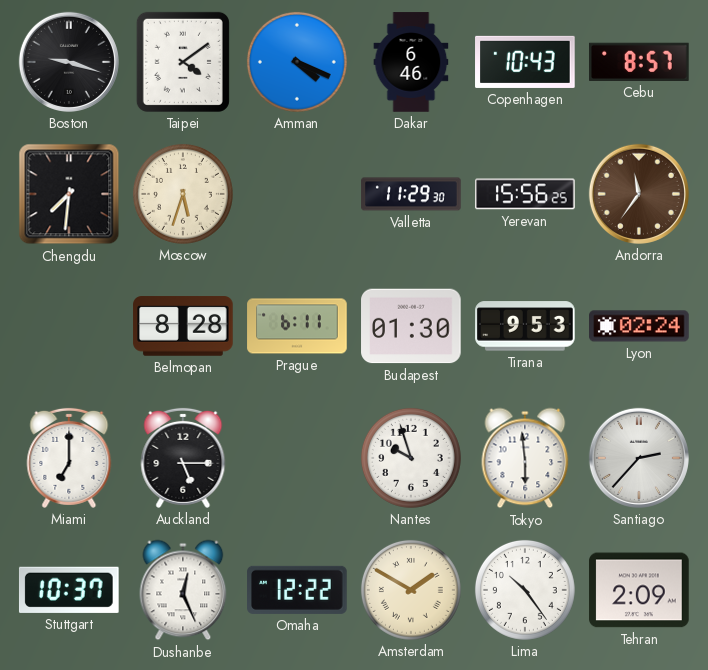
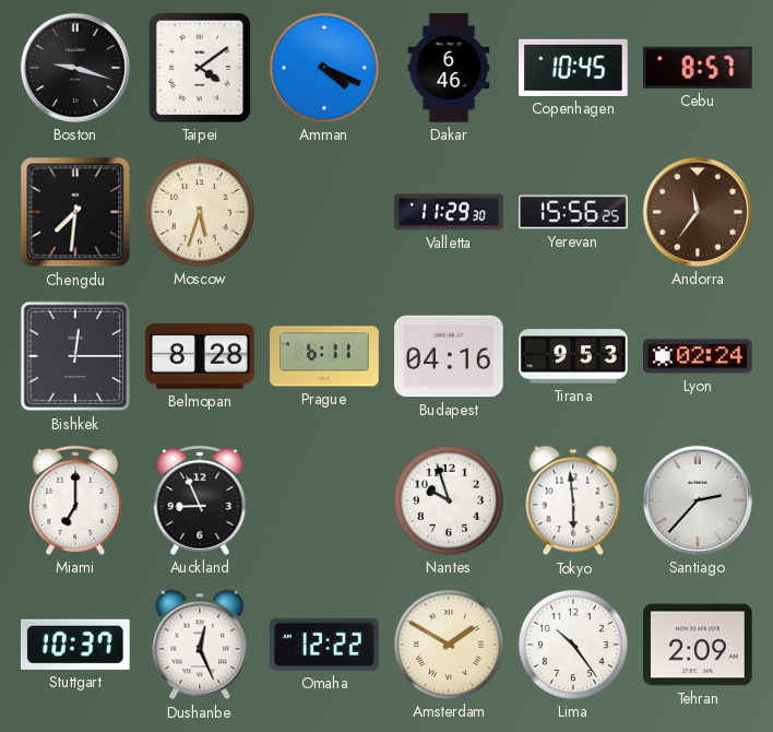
Copenhagen: 10:43 -> 10:45 (573, 68)
Bishkek: none -> 12:15 (75, 356)
Budapest: 01:30 -> 04:16 (449, 356)
Auckland: 5:15 -> 8:56 (200, 500)
